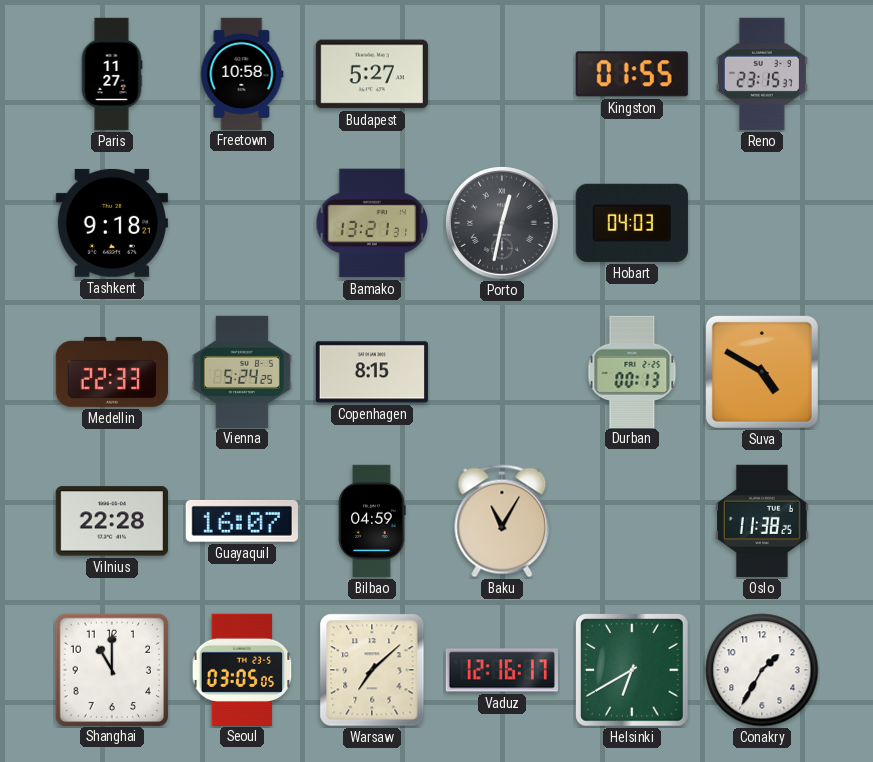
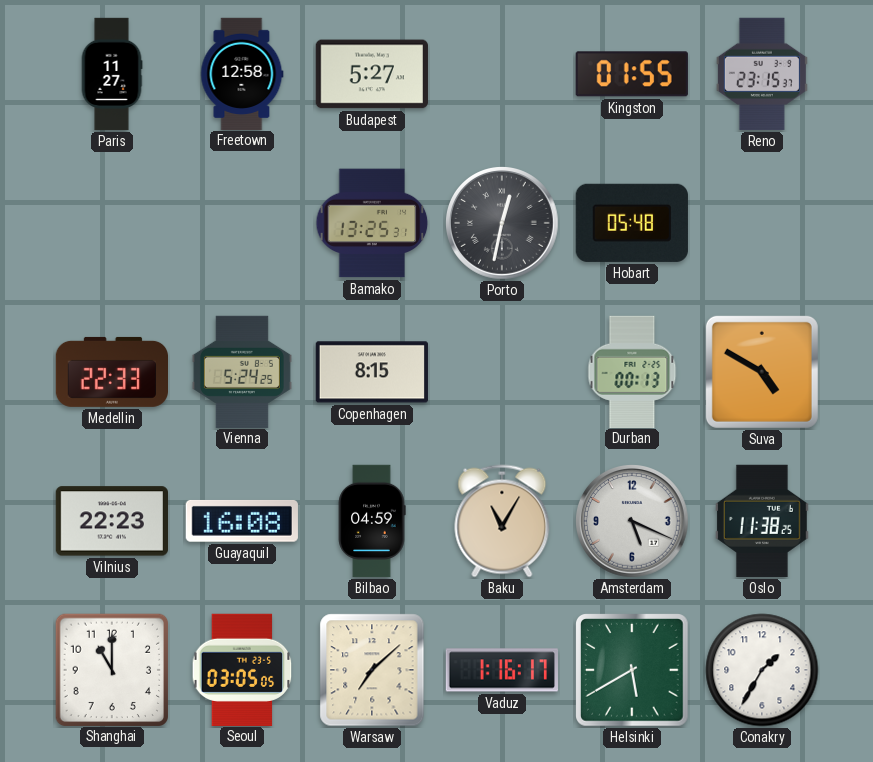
Freetown: 10:58 -> 12:58 (242, 73)
Tashkent: 9:18 -> none (112, 223)
Bamako: 13:21 -> 13:25 (372, 223)
Hobart: 04:03 -> 05:48 (632, 223)
Vilnius: 22:28 -> 22:23 (111, 521)
Guayaquil: 16:07 -> 16:08 (242, 521)
Amsterdam: none -> 5:19 (633, 522)
Vaduz: 12:16 -> 1:16 (501, 670)
Helsinki: 6:40 -> 5:40 (633, 671)
